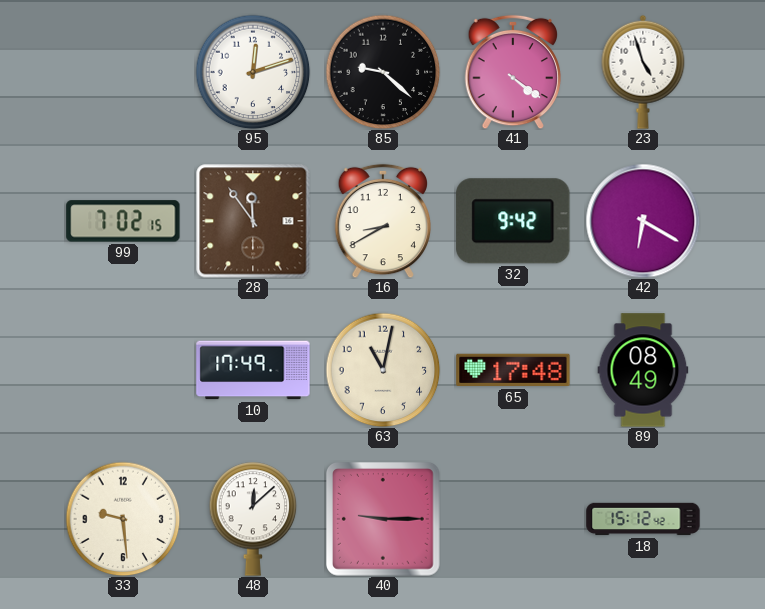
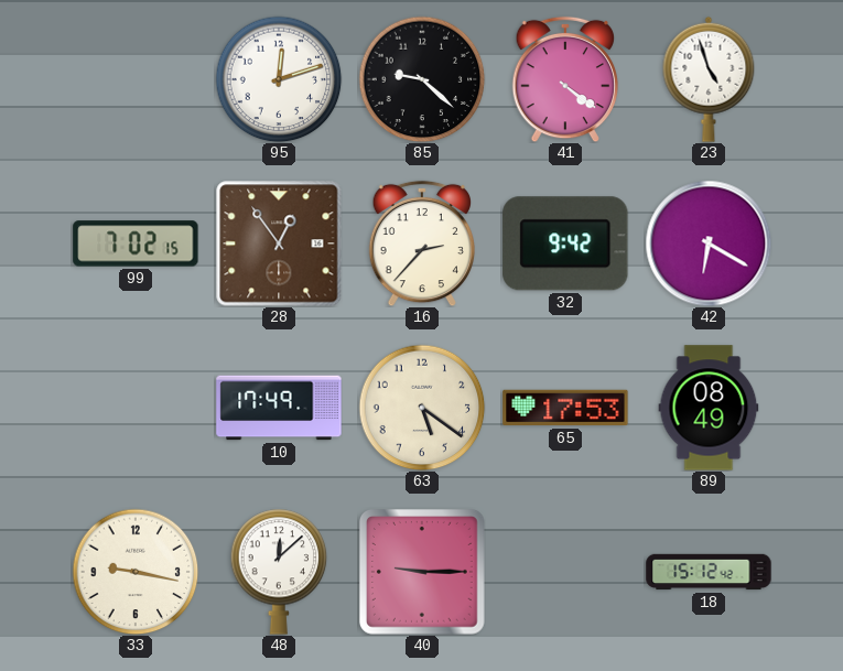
28: 11:54 -> 12:54 (279, 243)
16: 8:40 -> 2:37 (422, 243)
63: 11:02 -> 5:21 (422, 408)
65: 17:48 -> 17:53 (565, 408)
33: 9:29 -> 9:17 (136, 572)
